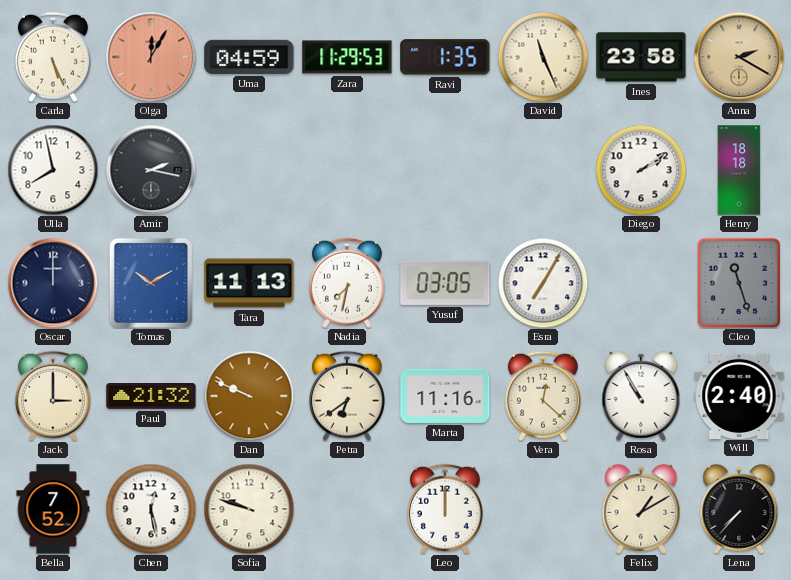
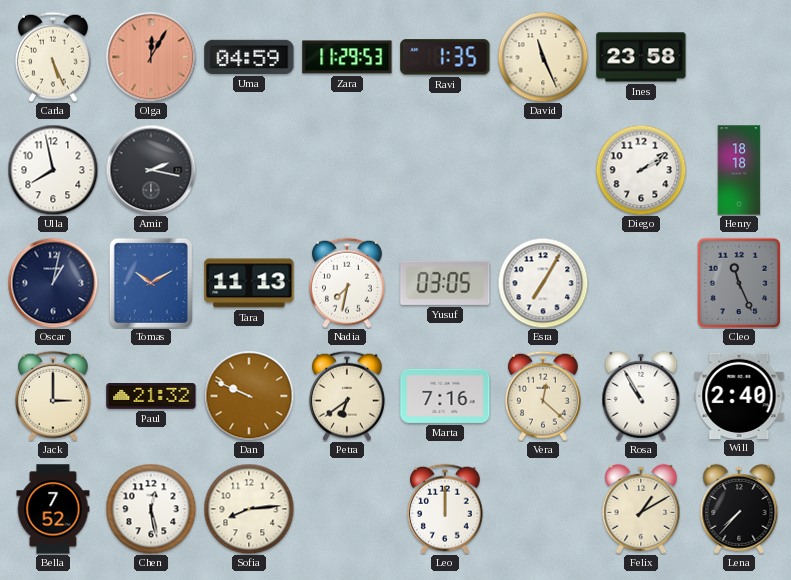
Anna: 2:20 -> none (739, 57)
Oscar: 12:00 -> 1:02 (53, 283)
Cleo: 11:27 -> 11:26 (739, 283)
Marta: 11:16 -> 7:16 (445, 396)
Sofia: 9:48 -> 8:14 (249, 509)
